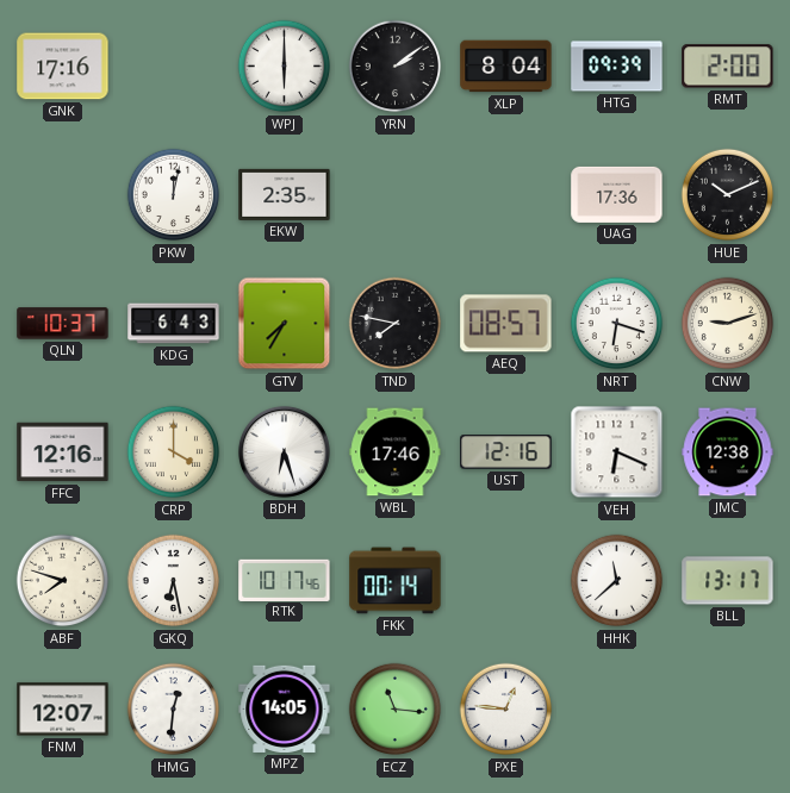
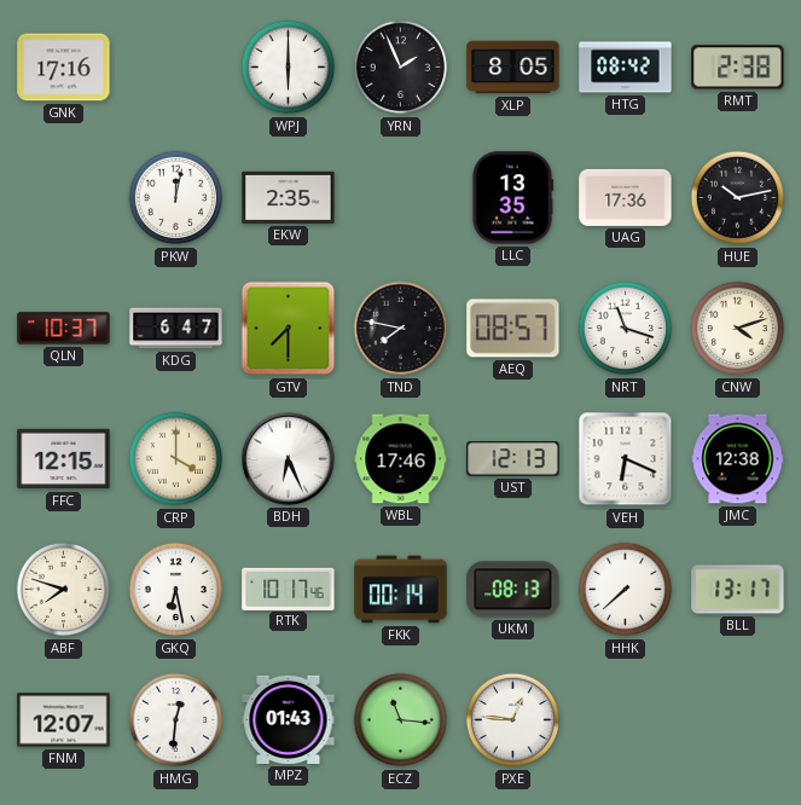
YRN: 2:09 -> 1:56 (401, 68)
XLP: 8:04 -> 8:05 (513, 68)
HTG: 09:39 -> 08:42 (626, 68)
RMT: 2:00 -> 2:38 (738, 68)
LLC: none -> 13:35 (511, 198)
HUE: 10:11 -> 10:13 (738, 198)
KDG: 6:43 -> 6:47 (176, 329)
GTV: 7:35 -> 7:30 (289, 329)
NRT: 6:18 -> 11:18 (626, 329)
CNW: 9:12 -> 4:12 (738, 329)
FFC: 12:16 -> 12:15 (64, 459)
BDH: 6:27 -> 6:26 (288, 458)
UST: 12:16 -> 12:13 (513, 459)
UKM: none -> 08:13 (513, 590)
HHK: 11:38 -> 7:38 (626, 590)
MPZ: 14:05 -> 01:43 (289, 719)
